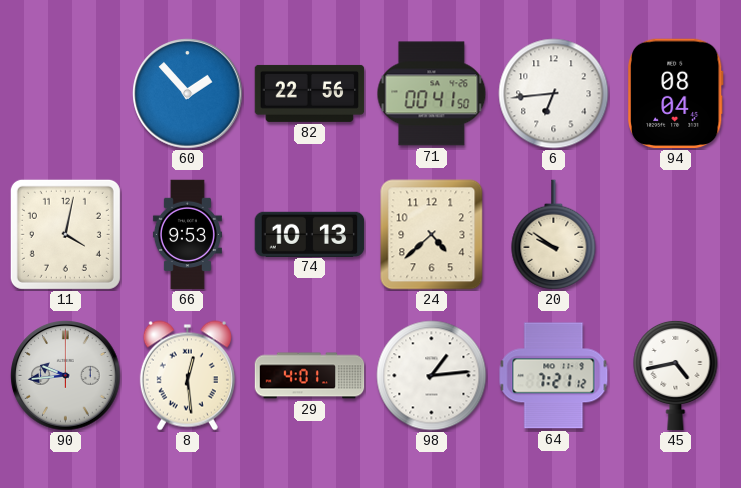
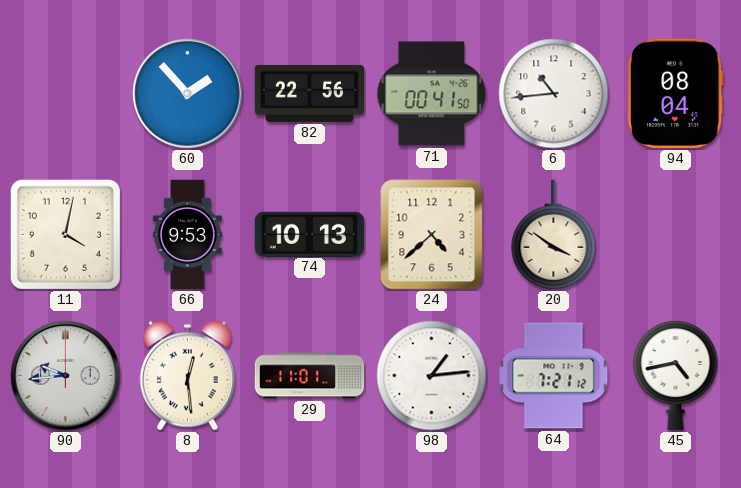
6: 6:44 -> 10:44 (554, 94)
20: 9:51 -> 3:51 (554, 235)
29: 4:01 -> 11:01 (310, 376)
